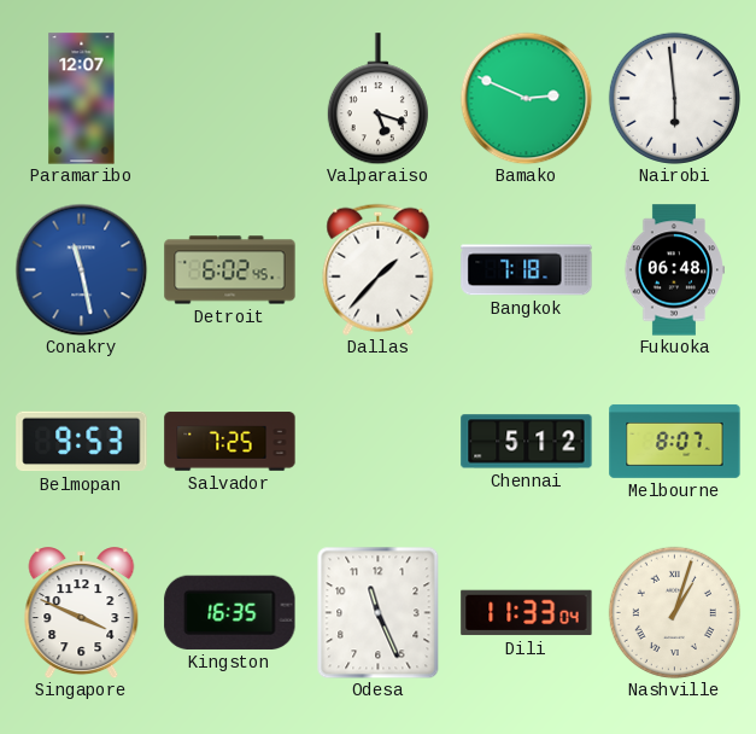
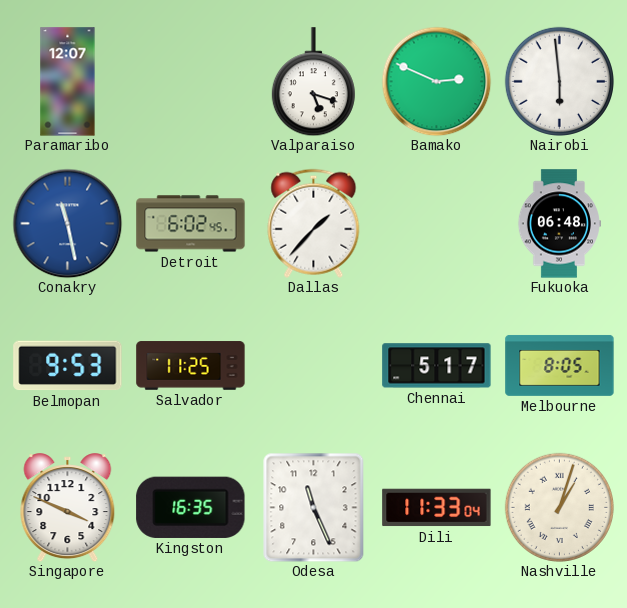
Bangkok: 7:18 -> none (527, 270)
Salvador: 7:25 -> 11:25 (191, 366)
Chennai: 5:12 -> 5:17 (437, 366)
Melbourne: 8:07 -> 8:05 (560, 365)
